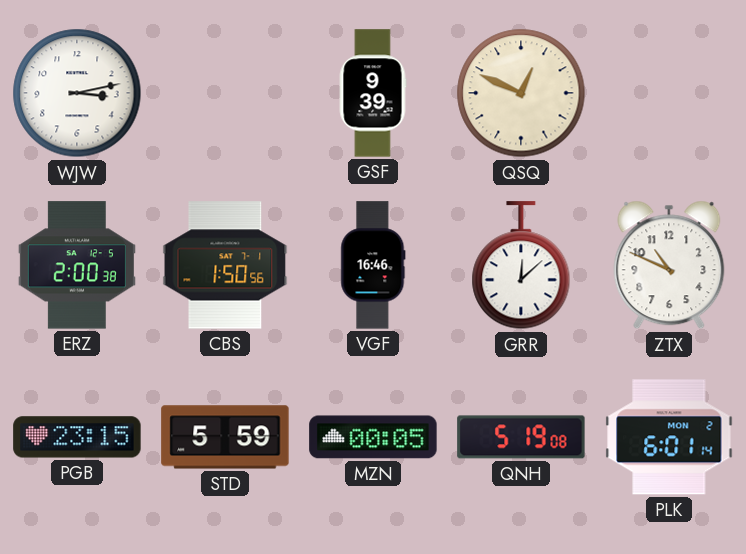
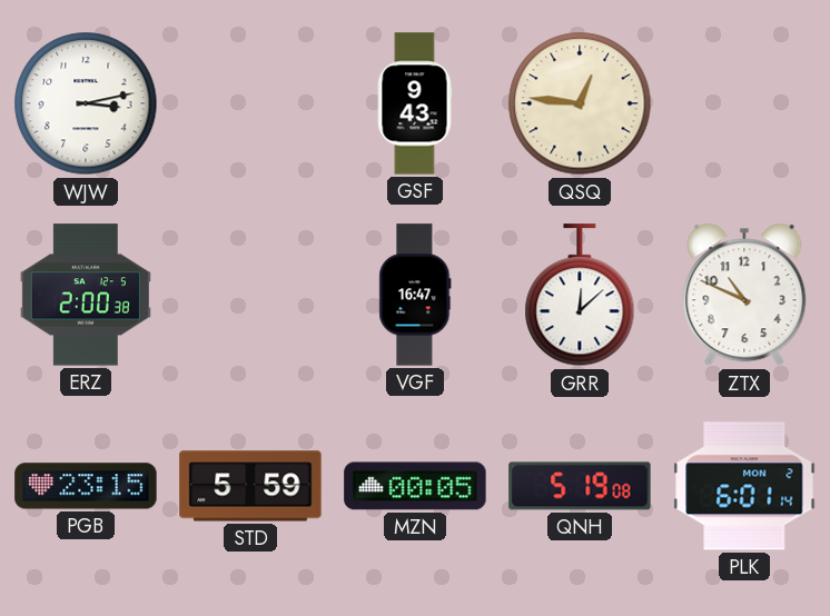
GSF: 9:39 -> 9:43 (415, 103)
QSQ: 12:49 -> 12:46 (580, 103)
CBS: 1:50 -> none (225, 265)
VGF: 16:46 -> 16:47 (415, 295)
